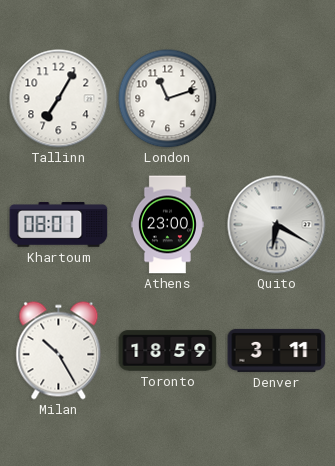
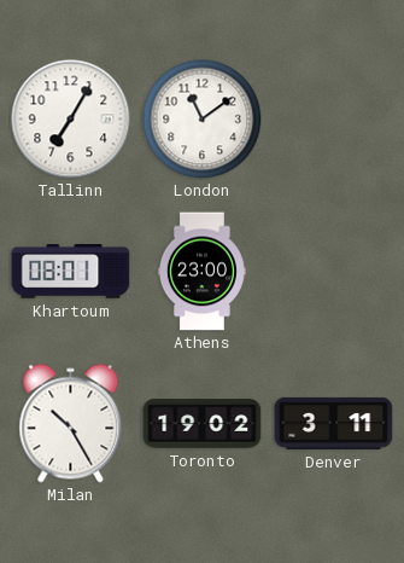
London: 11:12 -> 11:09 (203, 120)
Quito: 6:20 -> none (277, 225)
Toronto: 18:59 -> 19:02 (203, 424)
